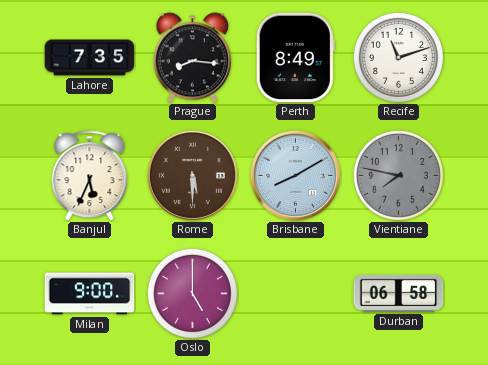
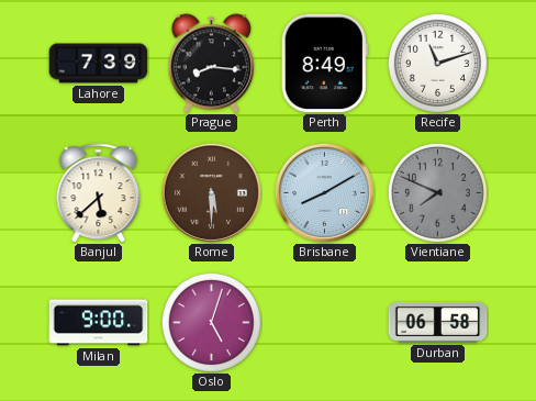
Lahore: 7:35 -> 7:39 (99, 64)
Banjul: 5:34 -> 5:38 (99, 193)
Vientiane: 7:47 -> 7:49 (437, 192)
Oslo: 5:00 -> 5:03 (211, 322)
